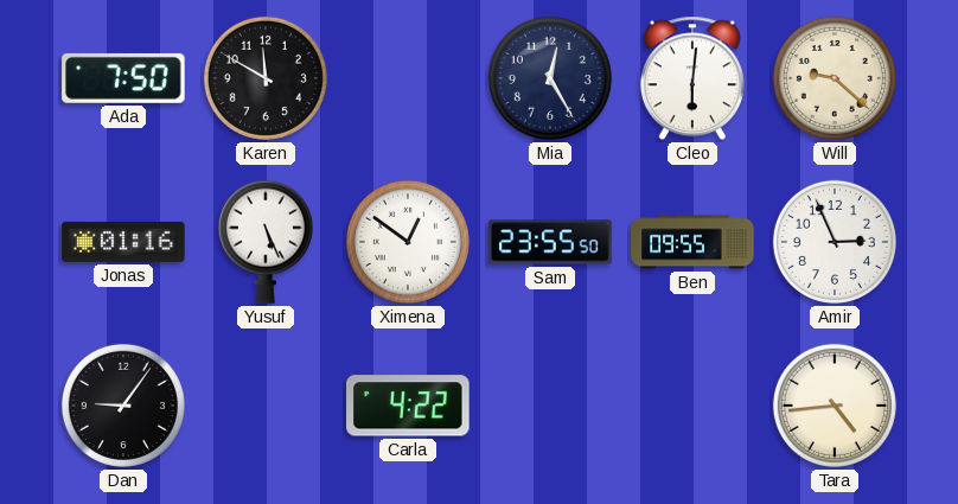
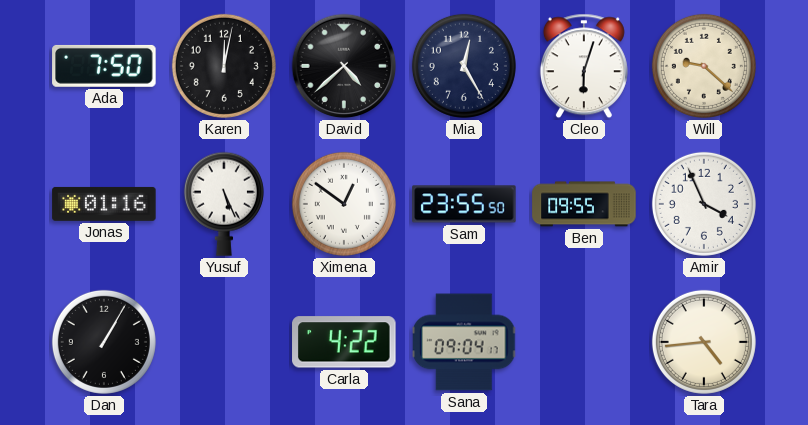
Karen: 11:50 -> 12:02 (224, 66)
David: none -> 4:38 (344, 66)
Cleo: 6:01 -> 6:03 (584, 66)
Amir: 2:56 -> 3:56 (704, 204)
Dan: 9:06 -> 1:05 (104, 342)
Sana: none -> 09:04 (465, 342)
